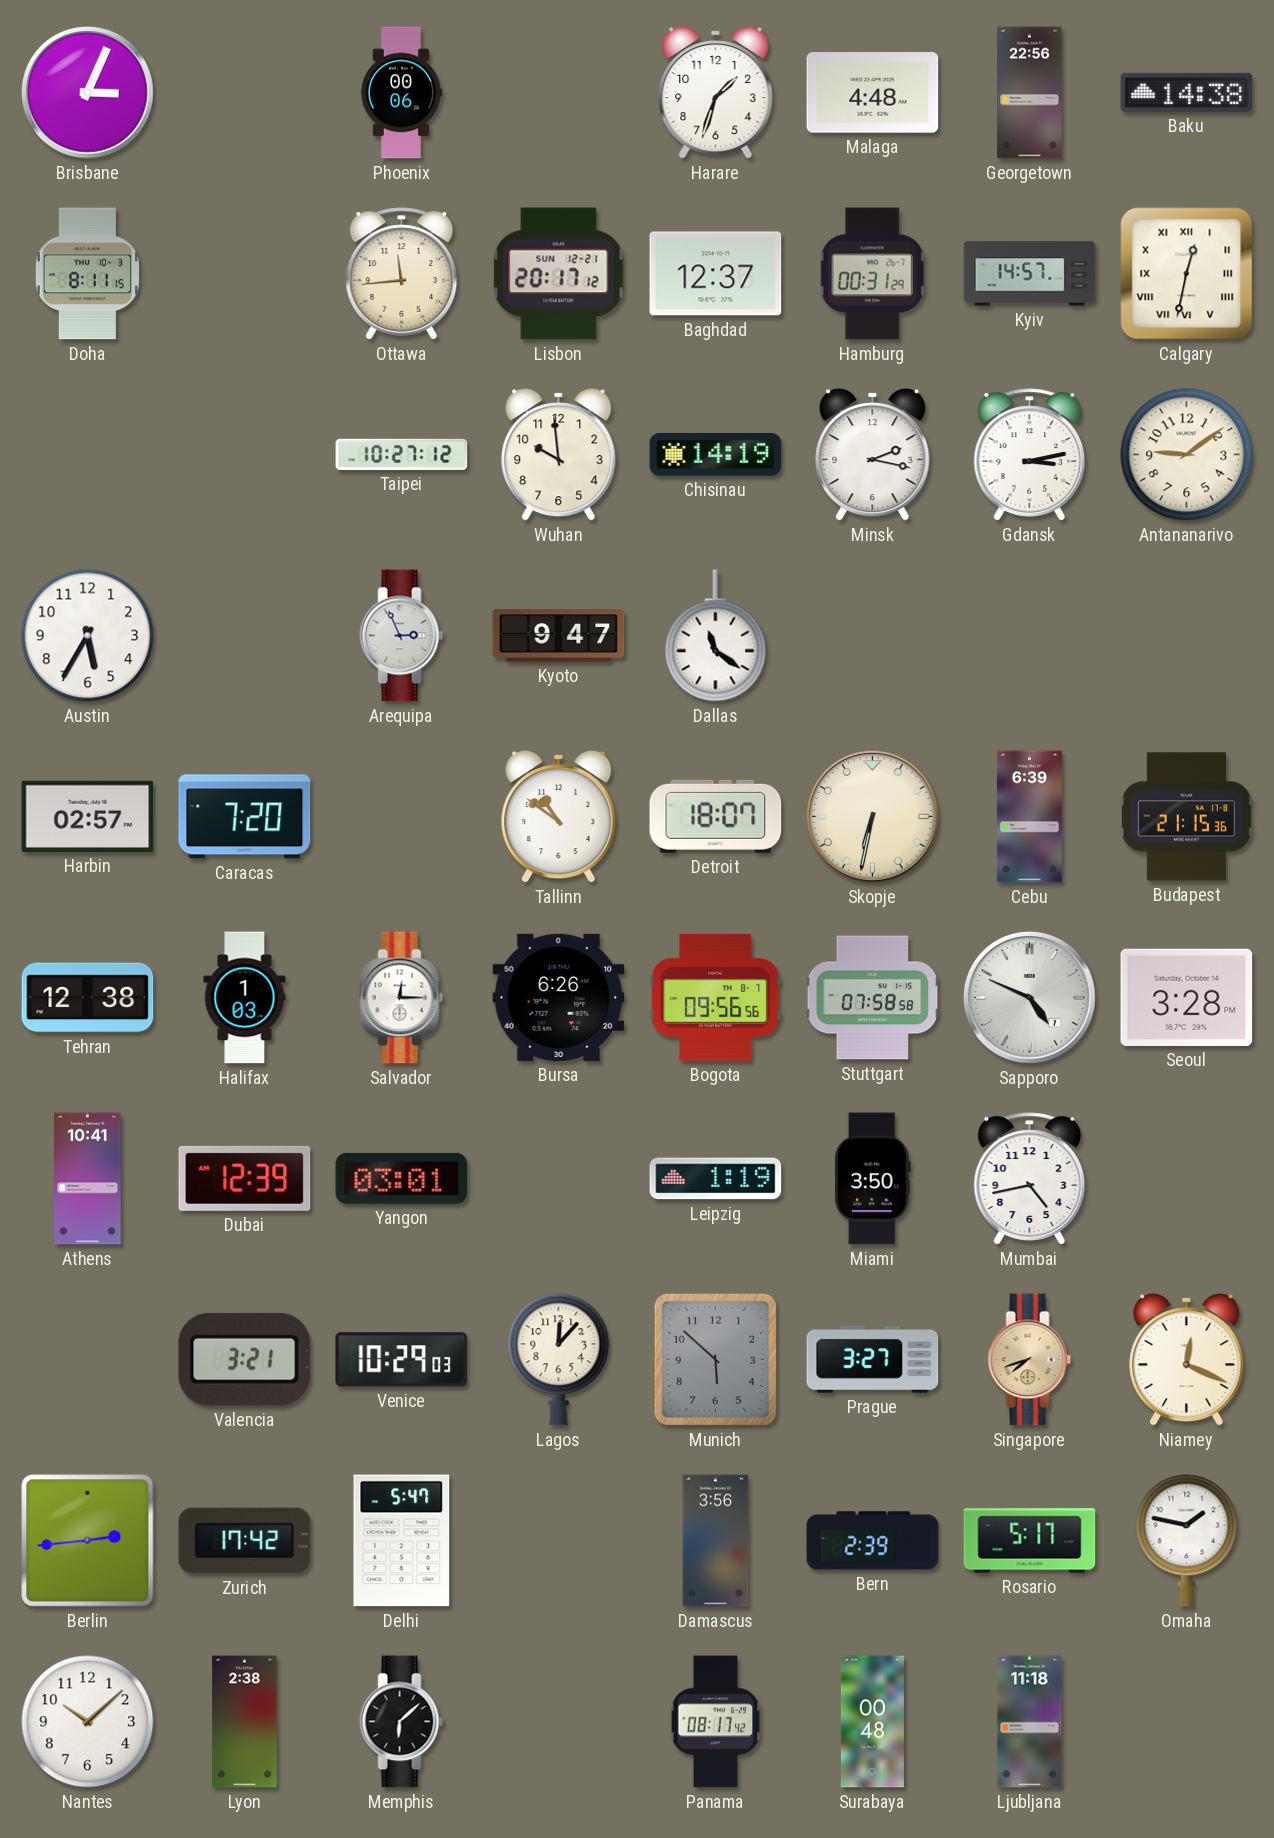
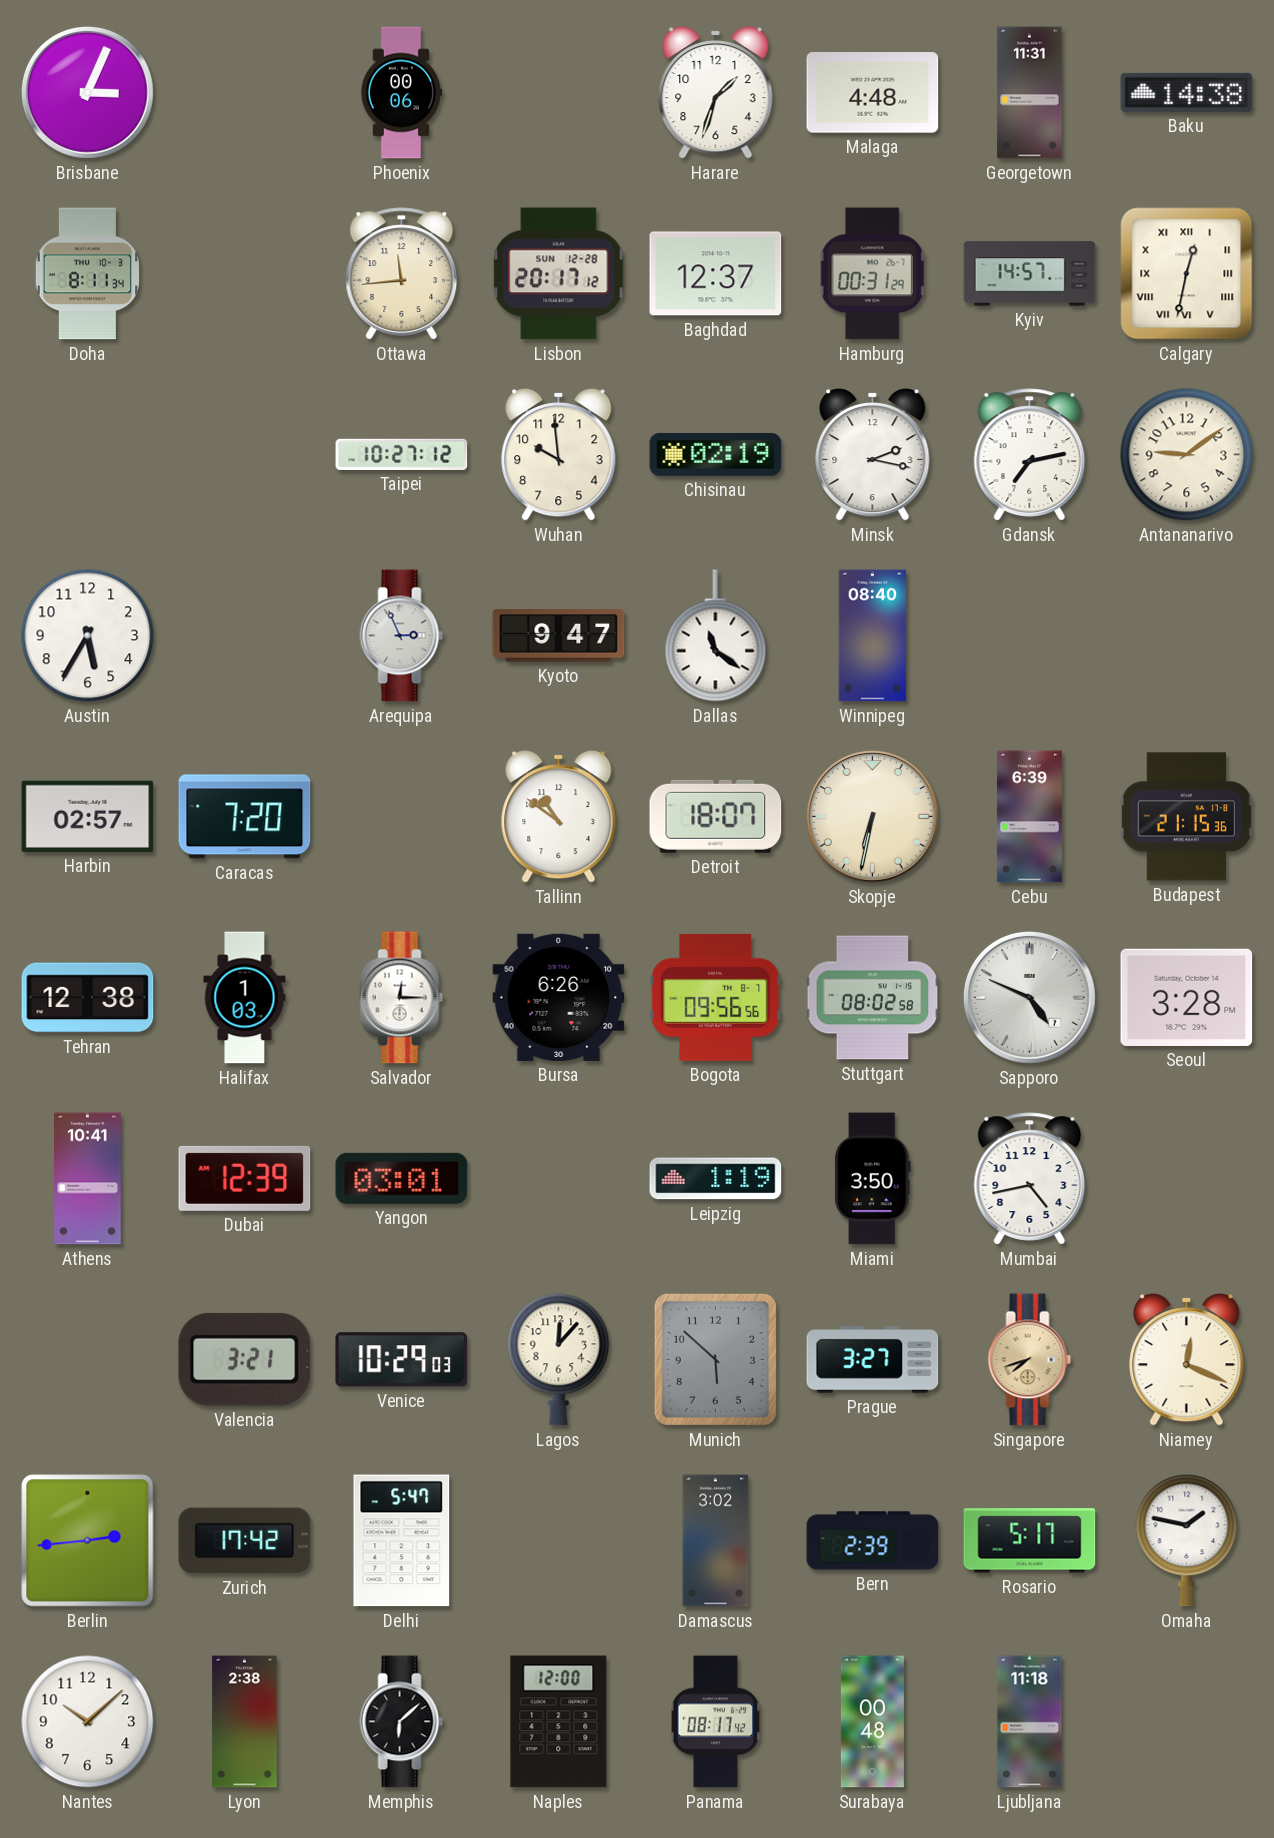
Georgetown: 22:56 -> 11:31 (1030, 93)
Doha: 8:11:15 -> 8:11:34 (87, 274)
Lisbon date: SUN 12-21 -> SUN 12-28 (559, 274)
Chisinau: 14:19 -> 02:19 (716, 454)
Gdansk: 3:13 -> 7:13 (1030, 455)
Winnipeg: none -> 08:40 (873, 636)
Stuttgart: 07:58 -> 08:02 (873, 998)
Damascus: 3:56 -> 3:02 (716, 1541)
Naples: none -> 12:00 (559, 1722)
